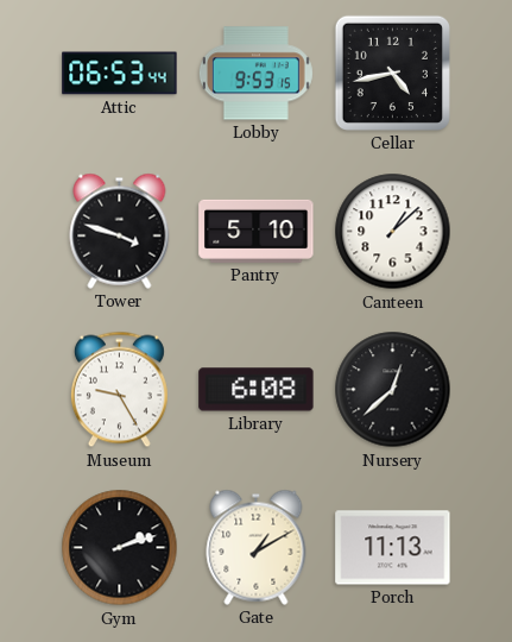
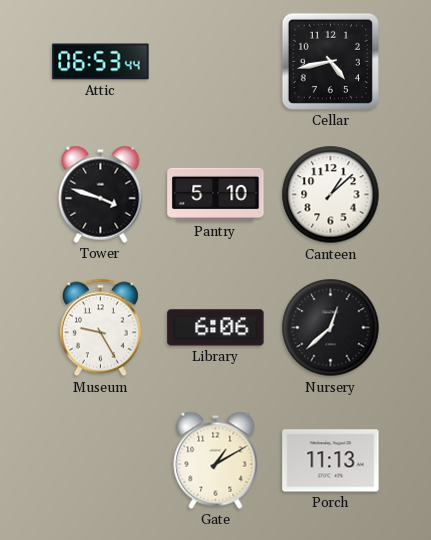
Lobby: 9:53 -> none (255, 74)
Library: 6:08 -> 6:06 (216, 328)
Gym: 2:12 -> none (120, 548)
